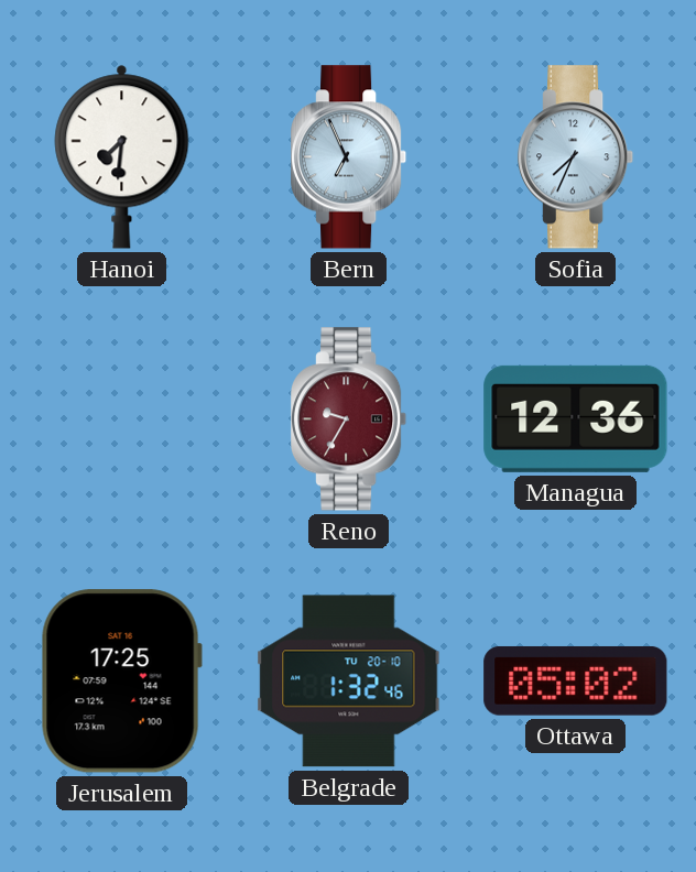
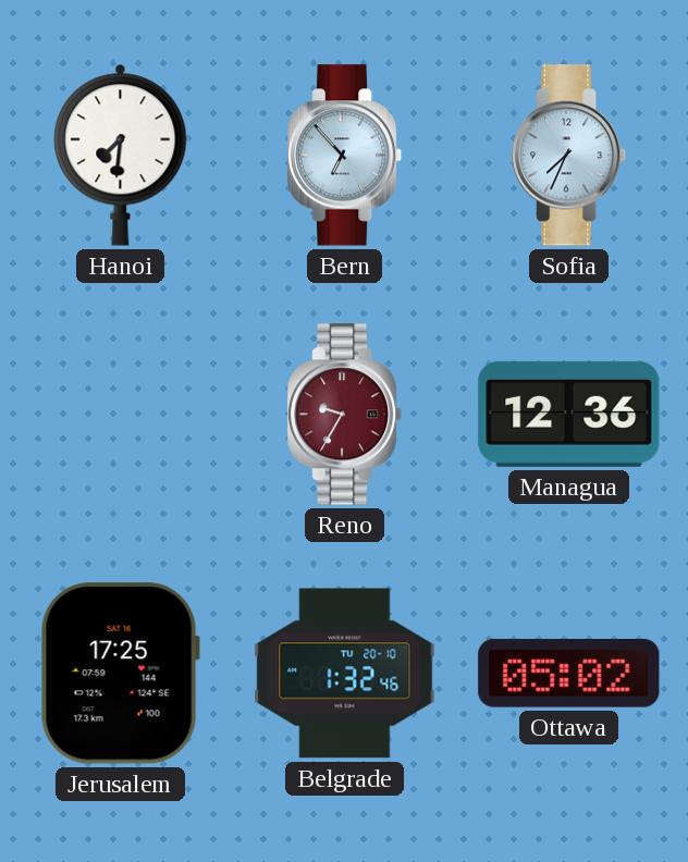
Bern: 6:56 -> 6:53 (345, 156)
